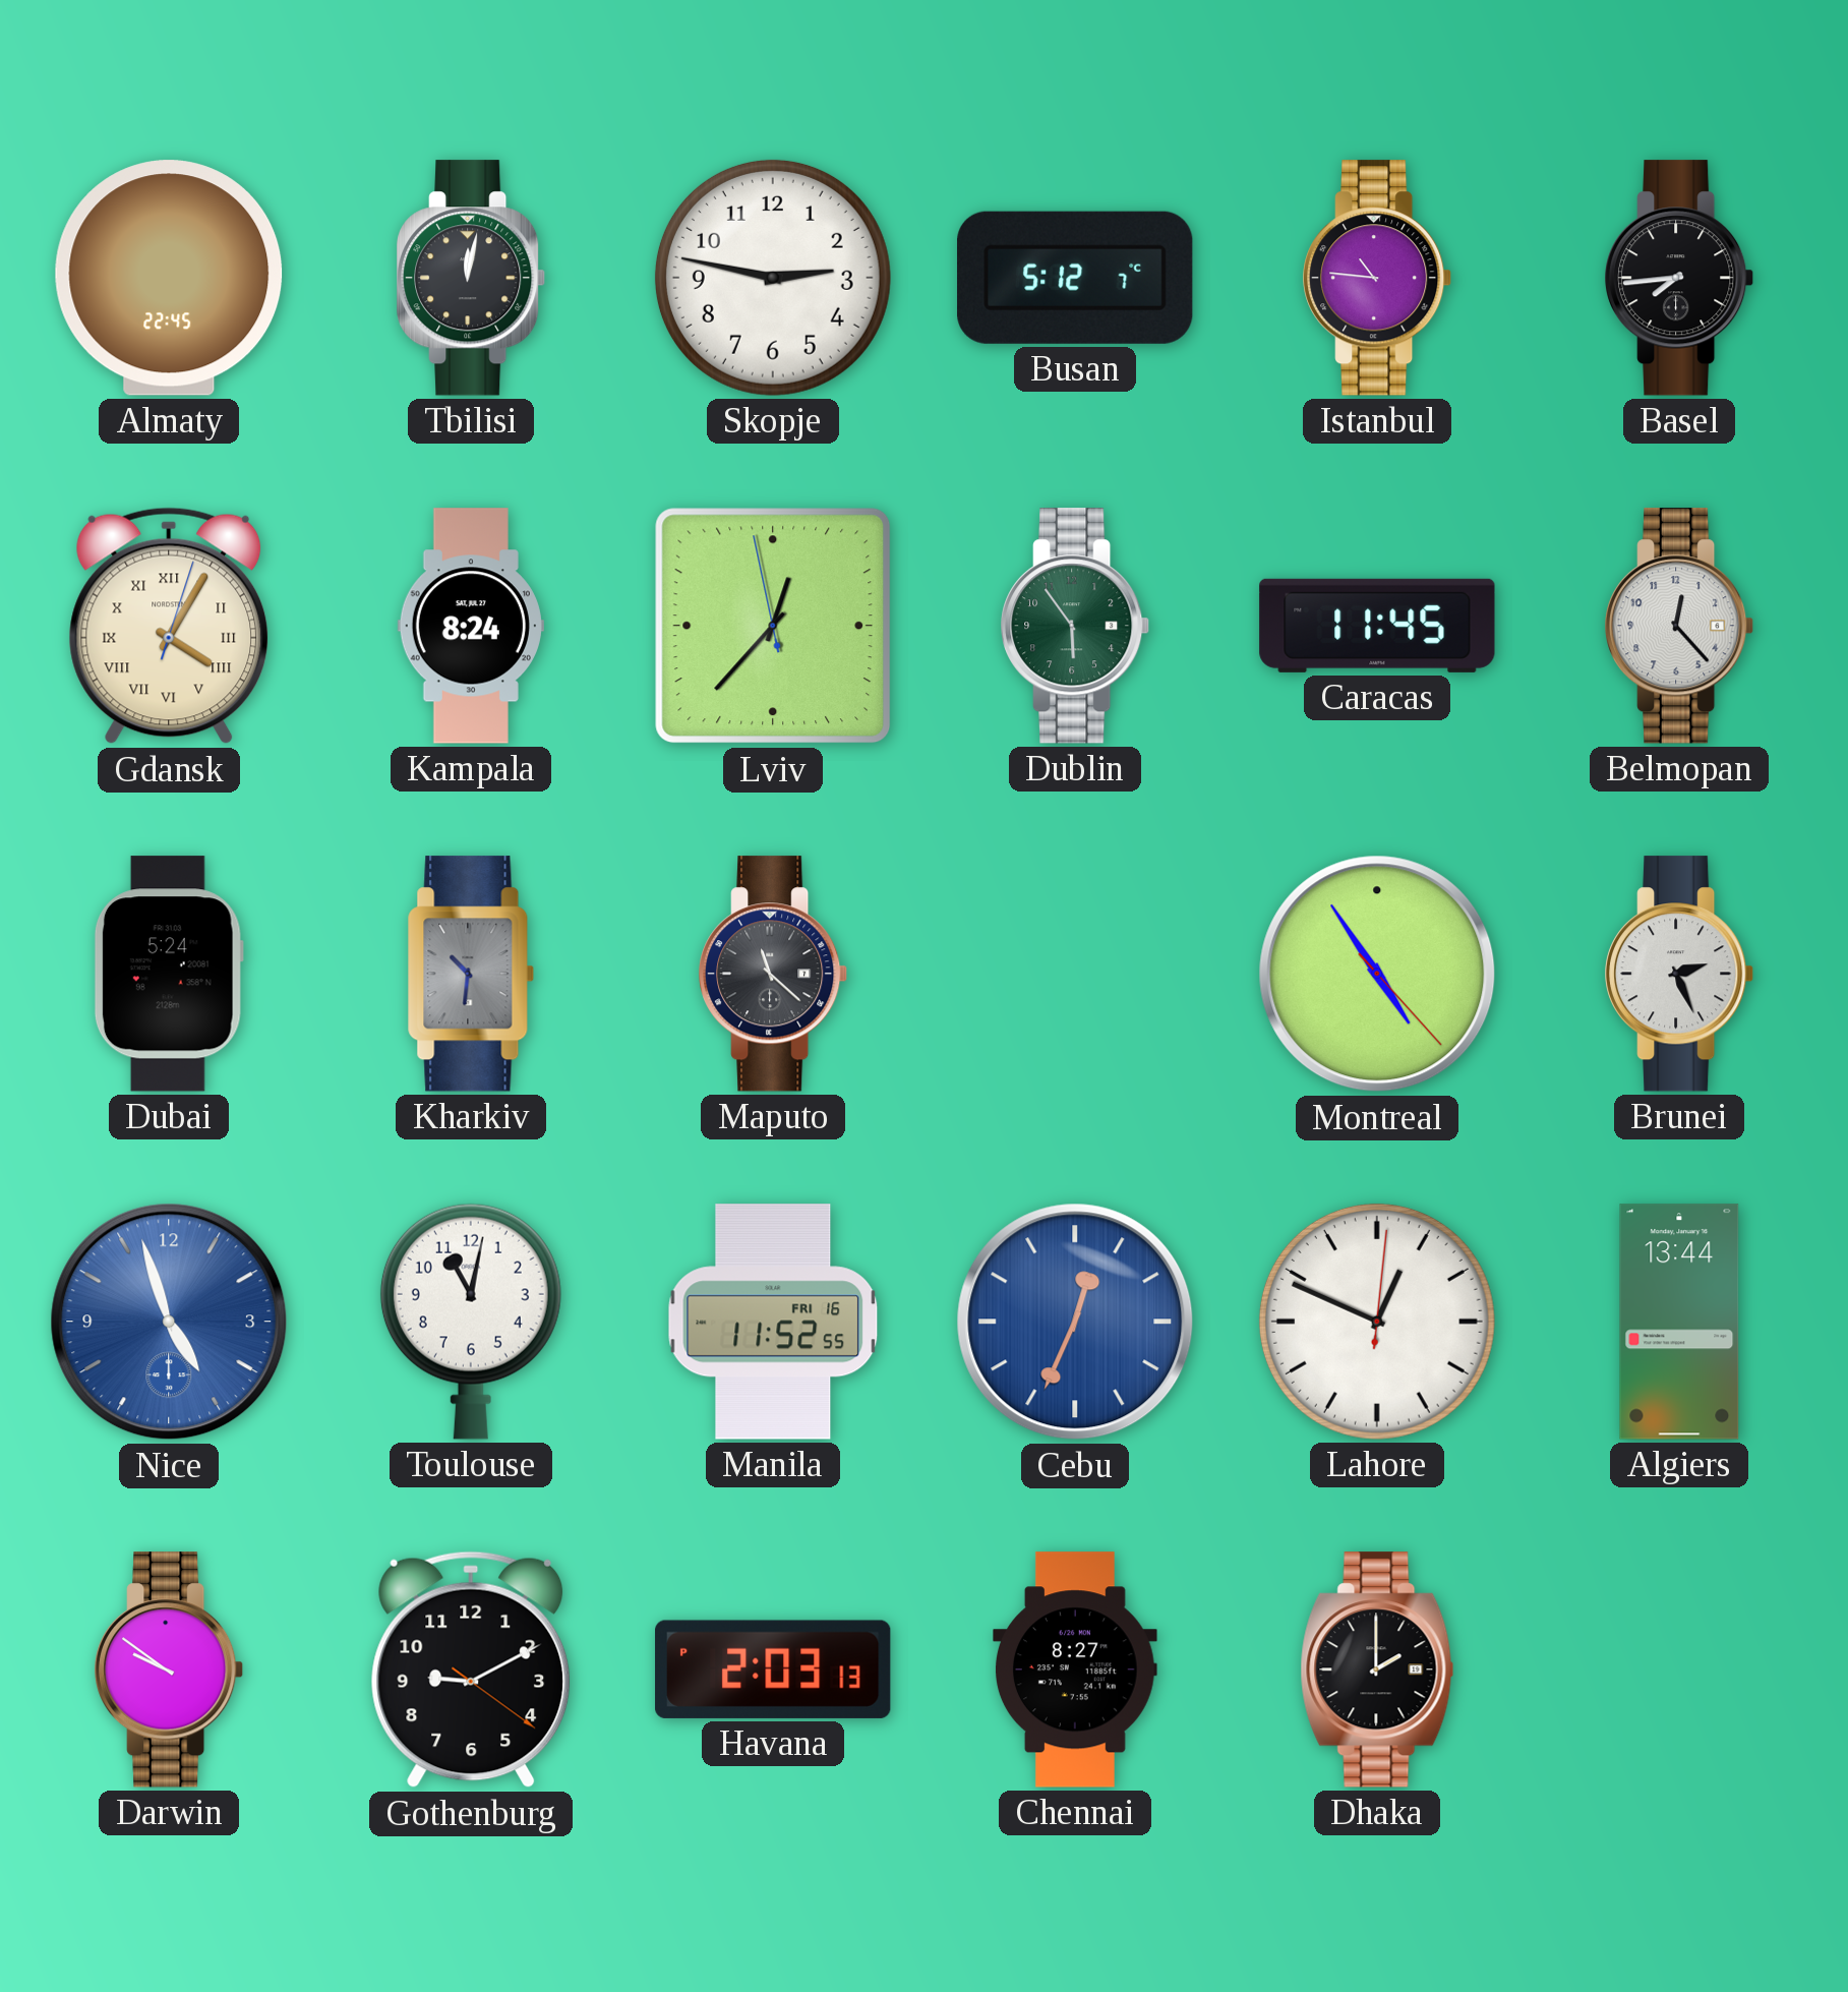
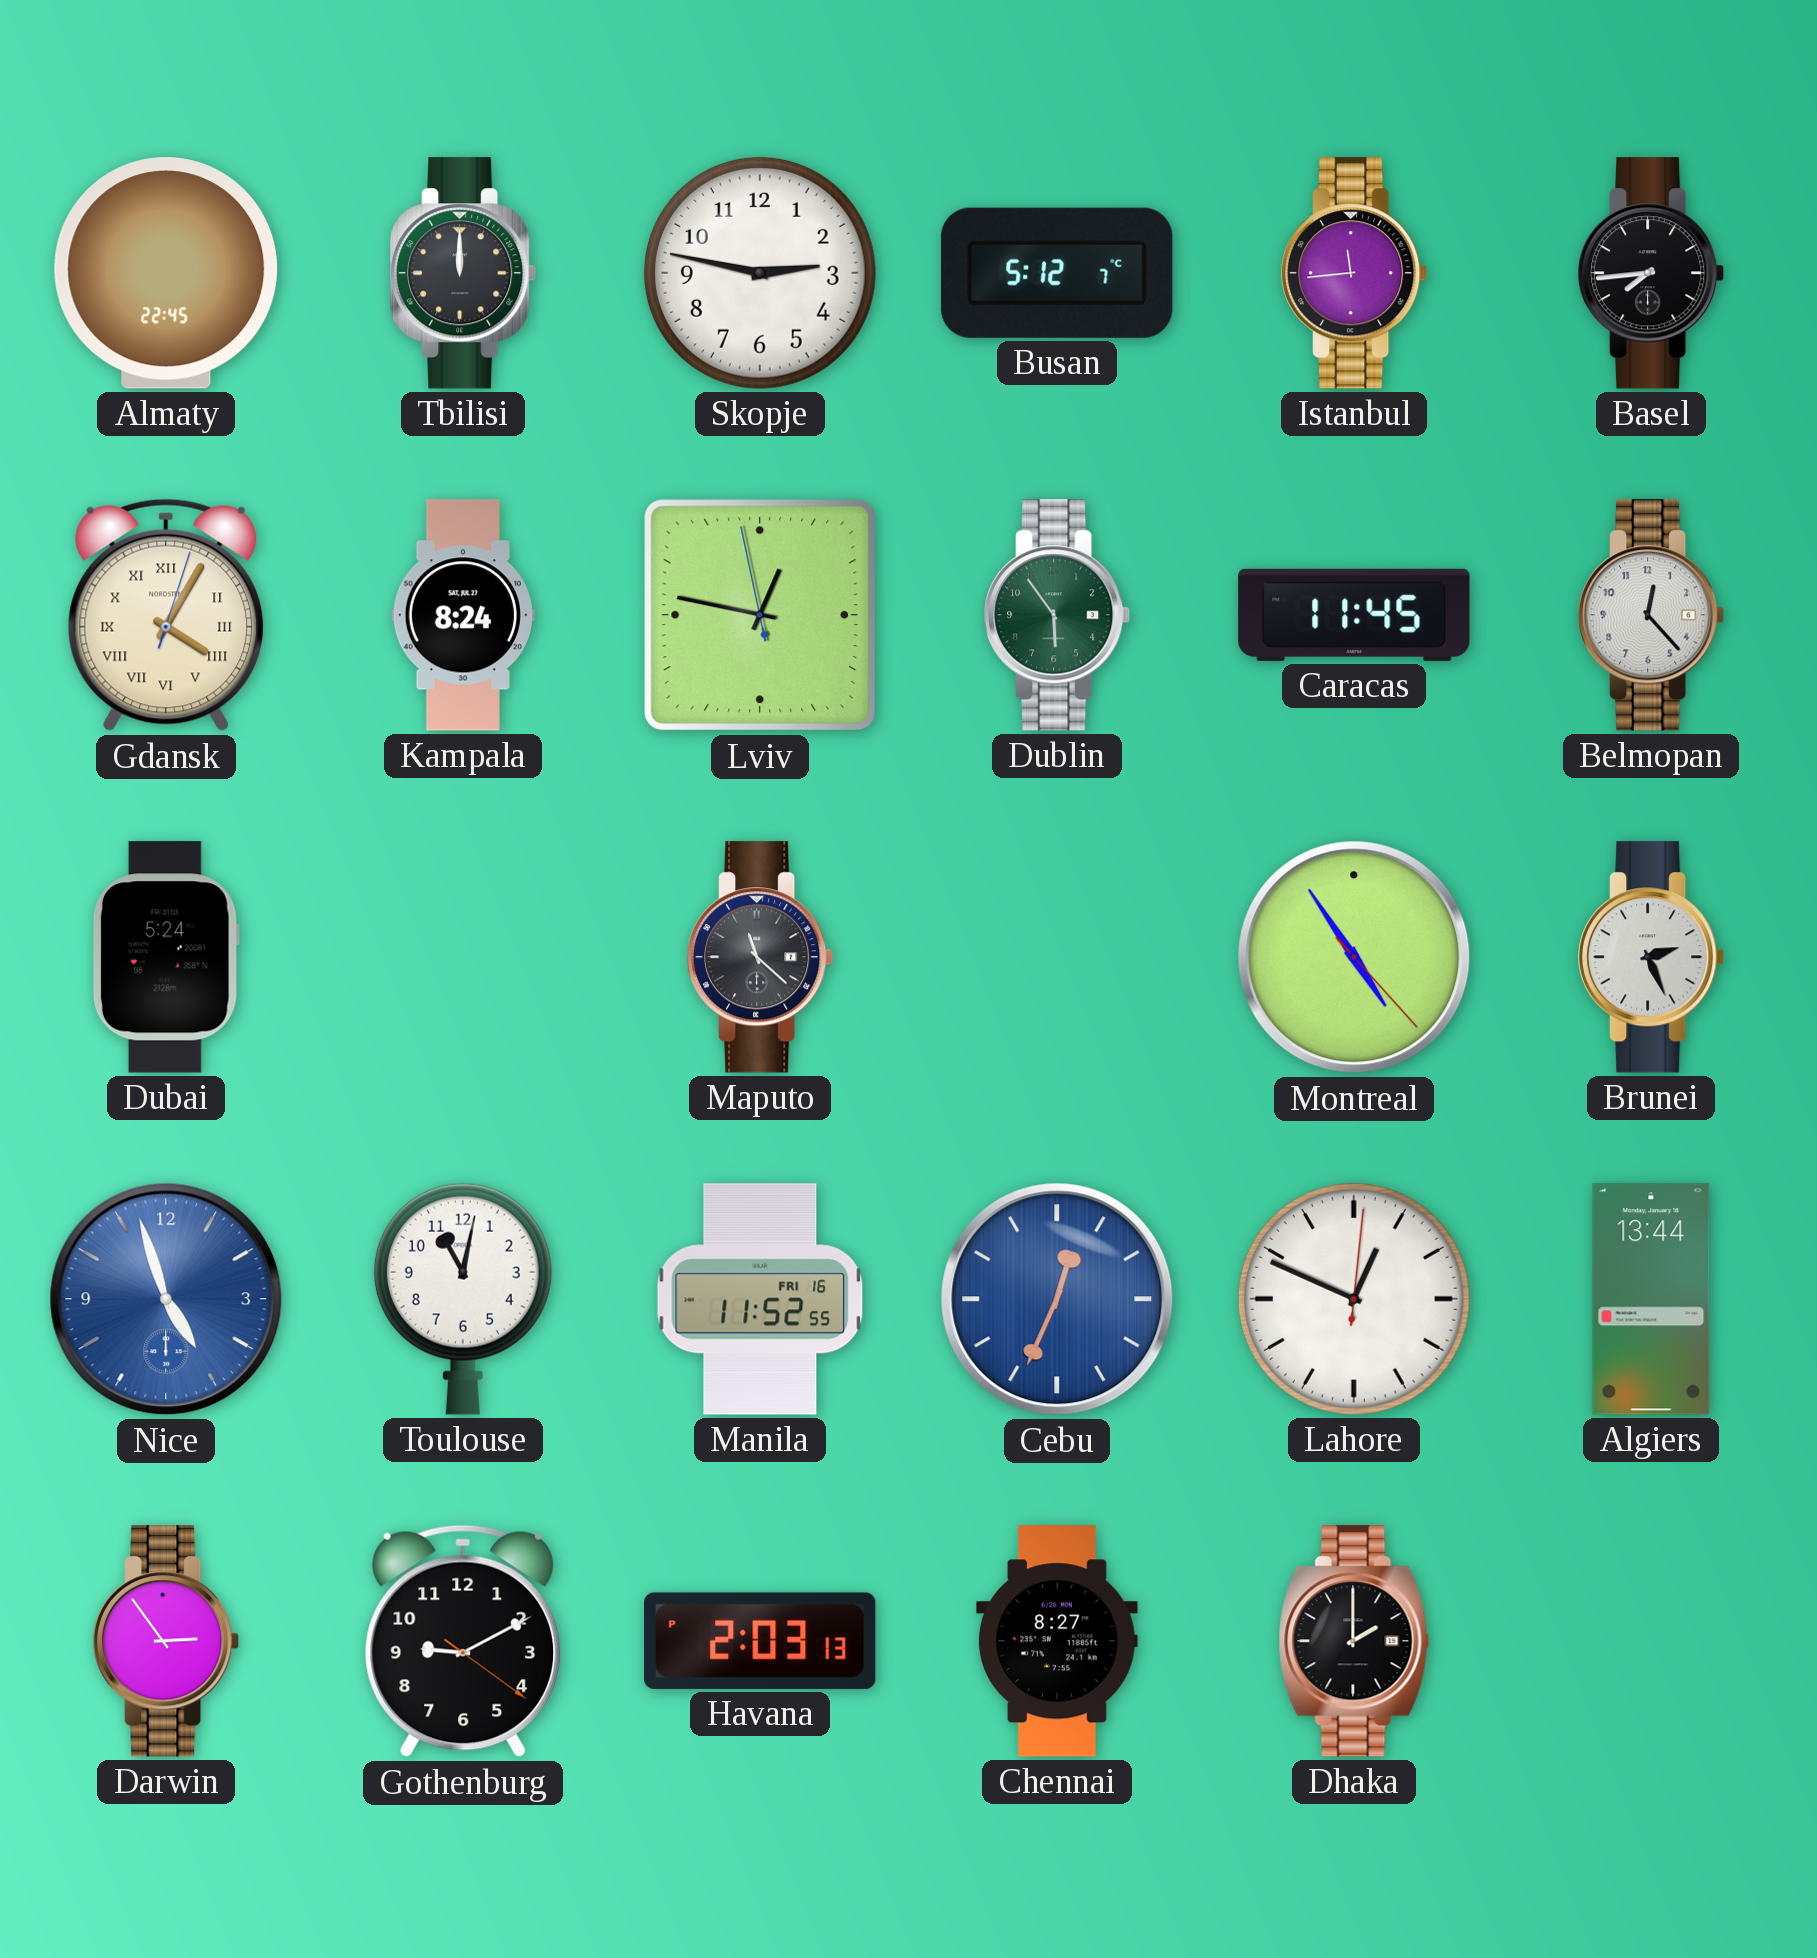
Tbilisi: 12:02 -> 12:00 (464, 273)
Istanbul: 10:46 -> 11:44 (1355, 273)
Lviv: 12:36 -> 12:46 (760, 615)
Kharkiv: 10:31 -> none (471, 974)
Darwin: 9:51 -> 2:54 (167, 1641)
